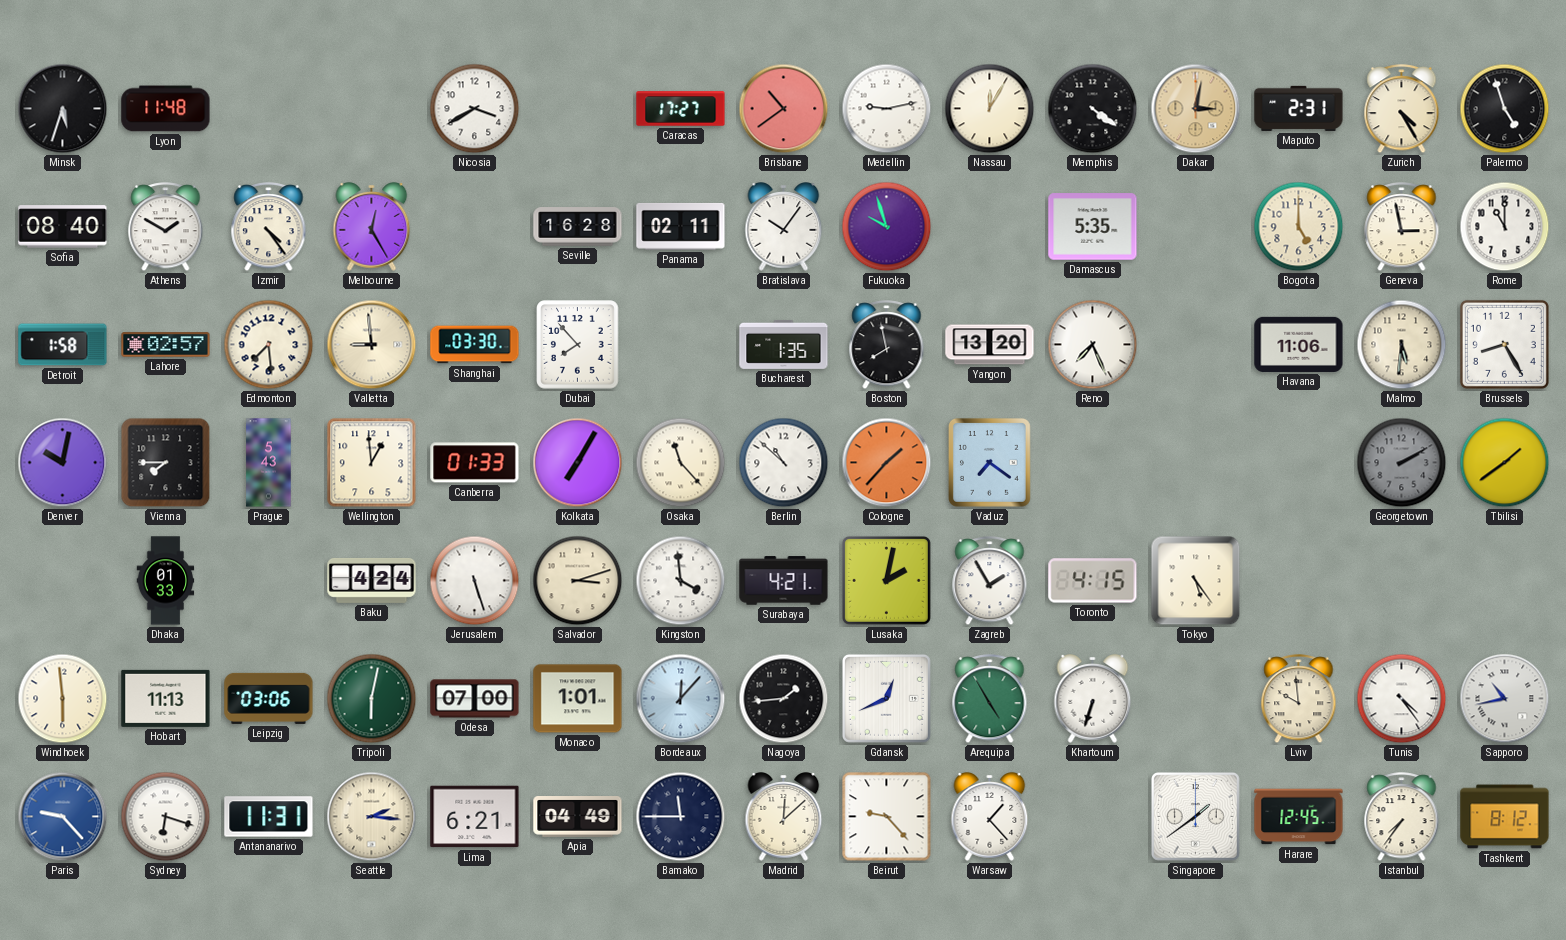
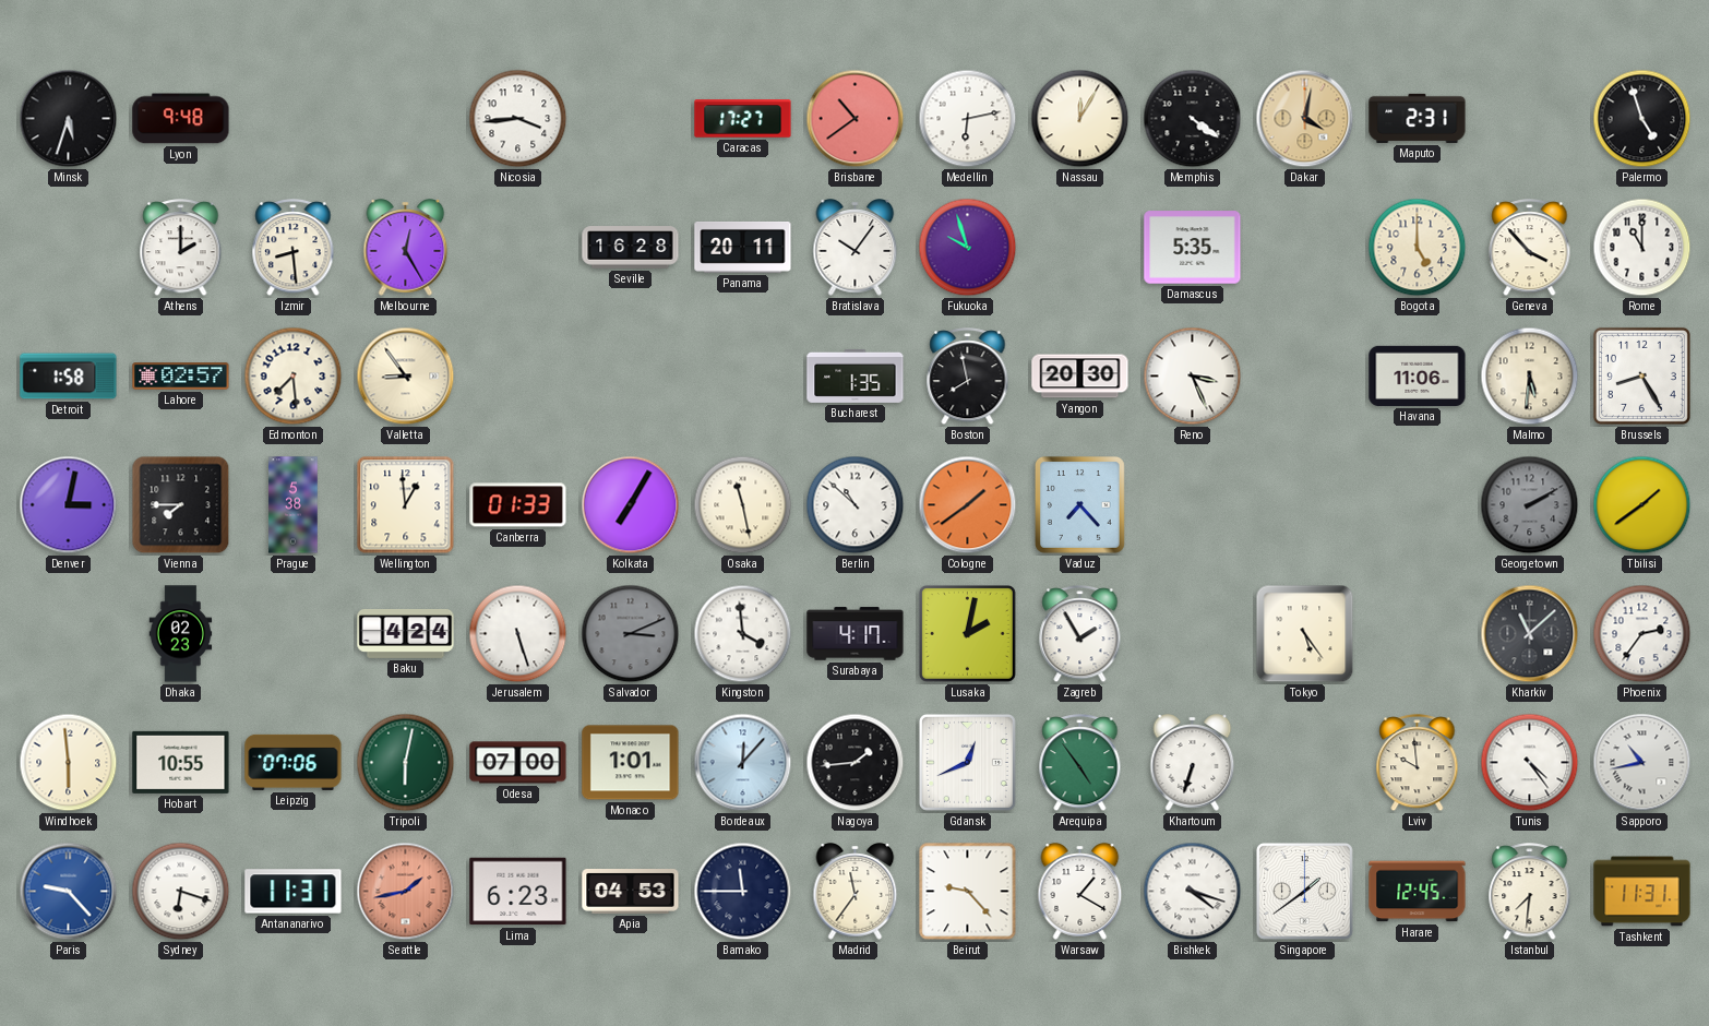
Lyon: 11:48 -> 9:48 (181, 119)
Nicosia: 3:40 -> 3:44 (518, 119)
Medellin: 9:13 -> 6:13 (968, 119)
Dakar: 3:02 -> 4:02 (1305, 119)
Zurich: 4:25 -> none (1402, 109)
Sofia: 08:40 -> none (63, 227)
Athens: 1:50 -> 2:00 (181, 248)
Izmir: 4:24 -> 8:29 (294, 248)
Panama: 02:11 -> 20:11 (743, 248)
Geneva: 2:58 -> 3:53 (1530, 248)
Valletta: 8:59 -> 8:54 (406, 377)
Shanghai: 03:30 -> none (475, 345)
Dubai: 7:53 -> none (578, 345)
Yangon: 13:20 -> 20:30 (1080, 377)
Reno: 7:26 -> 3:26 (1193, 377)
Denver: 10:02 -> 3:02 (69, 505)
Prague: 5:43 -> 5:38 (294, 505)
Osaka: 11:23 -> 11:28 (743, 505)
Cologne: 1:37 -> 1:39 (968, 505)
Vaduz: 7:21 -> 7:23 (1079, 505)
Dhaka: 01:33 -> 02:23 (181, 634)
Salvador: 3:12 -> 3:11 (631, 634)
Salvador dial: cream -> grey (631, 634)
Surabaya: 4:21 -> 4:17 (856, 634)
Toronto: 4:15 -> none (1093, 581)
Kharkiv: none -> 11:08 (1530, 634)
Phoenix: none -> 2:36 (1642, 634)
Hobart: 11:13 -> 10:55 (181, 762)
Leipzig: 03:06 -> 07:06 (294, 762)
Arequipa: 4:55 -> 4:54 (1080, 763)
Seattle: 2:16 -> 1:43 (406, 892)
Seattle dial: cream -> salmon (406, 892)
Lima: 6:21 -> 6:23 (518, 892)
Apia: 04:49 -> 04:53 (631, 892)
Madrid: 12:08 -> 11:36 (856, 892)
Warsaw: 1:23 -> 1:20 (1080, 892)
Bishkek: none -> 4:18 (1193, 892)
Istanbul: 7:36 -> 7:31 (1530, 892)
Tashkent: 8:12 -> 11:31 (1642, 892)
